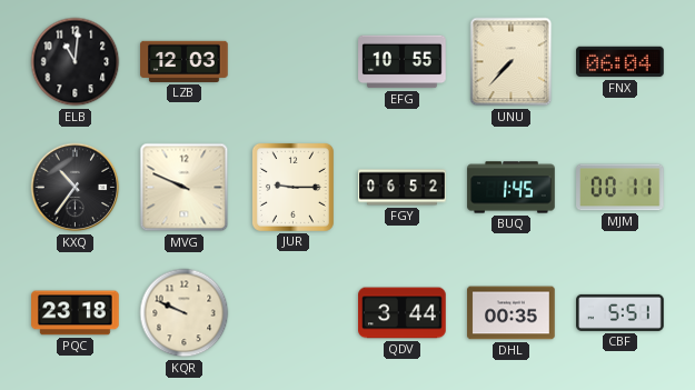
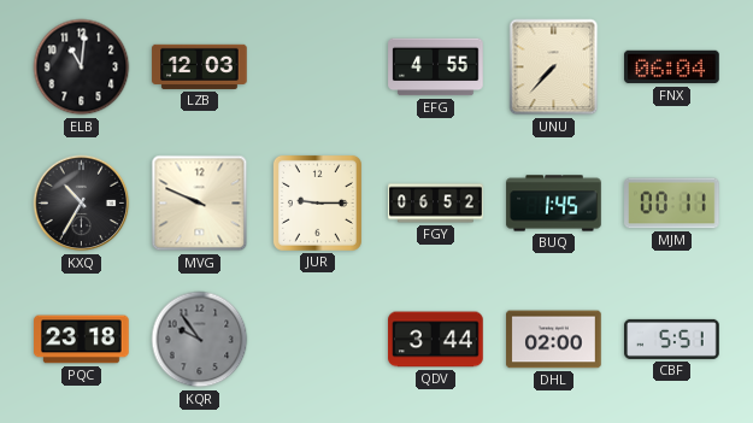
EFG: 10:55 -> 4:55 (436, 67)
KXQ: 10:36 -> 10:35 (82, 204)
KQR: 9:49 -> 9:54 (200, 340)
KQR dial: cream -> grey (200, 340)
DHL: 00:35 -> 02:00 (554, 340)
